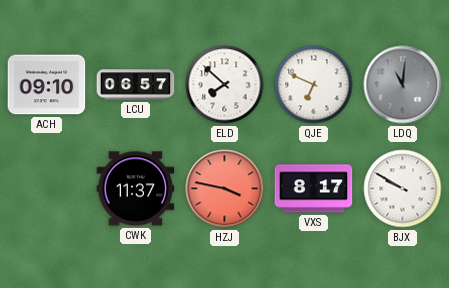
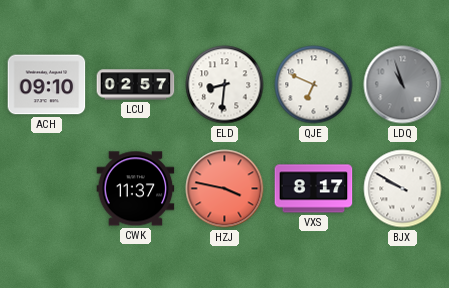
LCU: 06:57 -> 02:57 (136, 85)
ELD: 7:52 -> 8:31 (225, 85)
LDQ: 11:01 -> 10:57 (403, 85)
